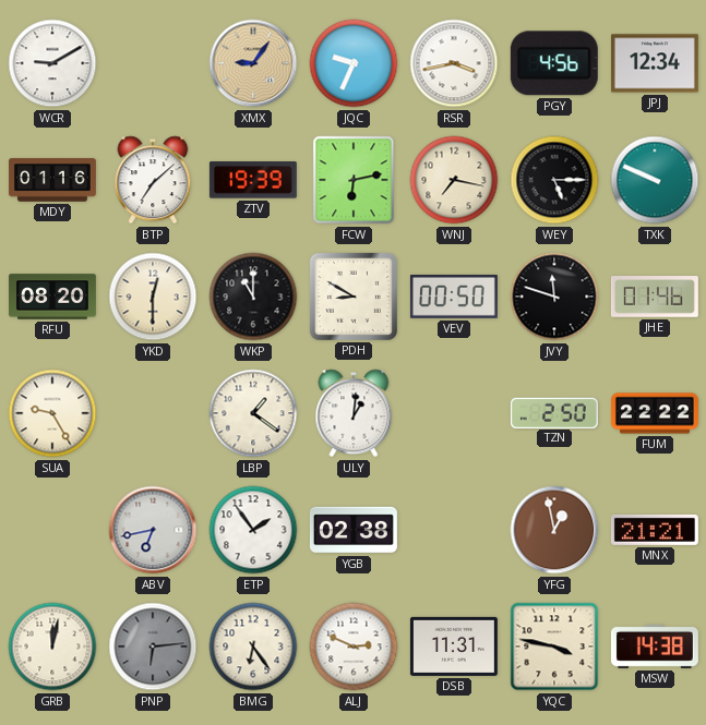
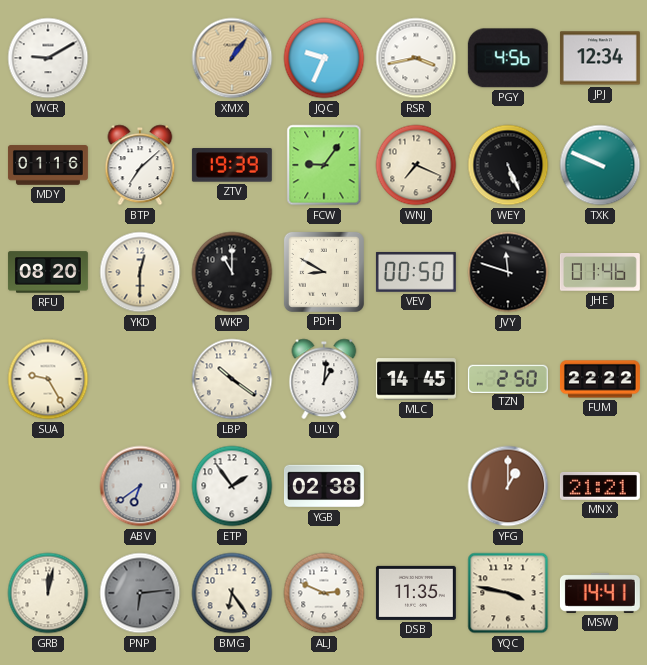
XMX: 9:06 -> 1:06 (232, 58)
FCW: 6:13 -> 9:06 (324, 165)
WNJ: 7:17 -> 7:19 (416, 165)
WEY: 5:15 -> 5:26 (508, 165)
LBP: 1:21 -> 10:21 (232, 379)
MLC: none -> 14:45 (416, 379)
ABV: 6:43 -> 6:39 (140, 486)
YFG: 12:58 -> 1:00 (508, 486)
DSB: 11:31 -> 11:35 (416, 593)
MSW: 14:38 -> 14:41 (600, 593)
